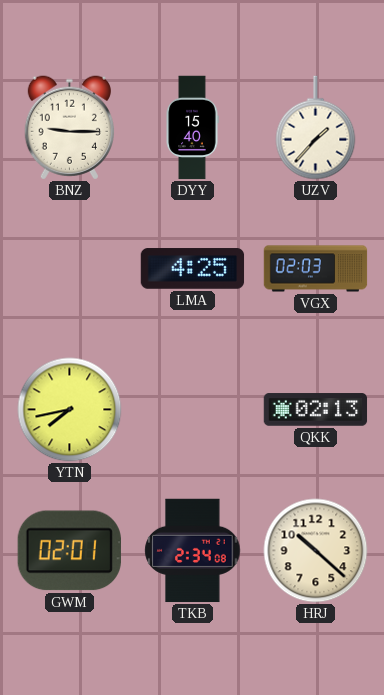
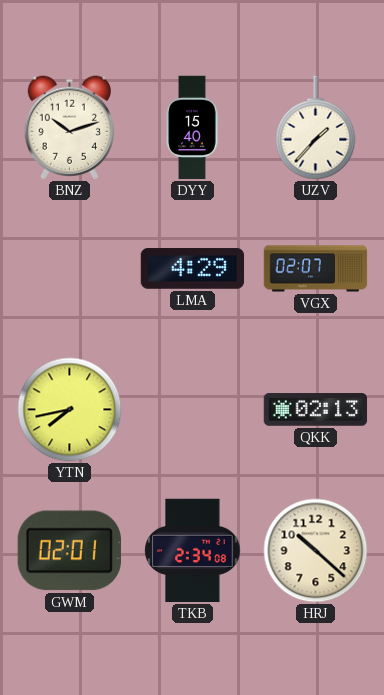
BNZ: 9:15 -> 10:12 (69, 128)
LMA: 4:25 -> 4:29 (193, 269)
VGX: 02:03 -> 02:07 (316, 269)
